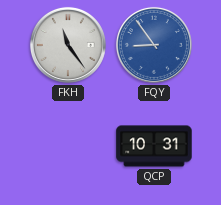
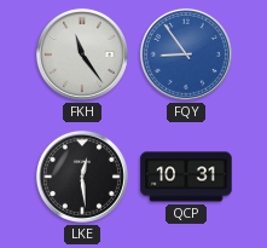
LKE: none -> 12:29 (82, 177)
